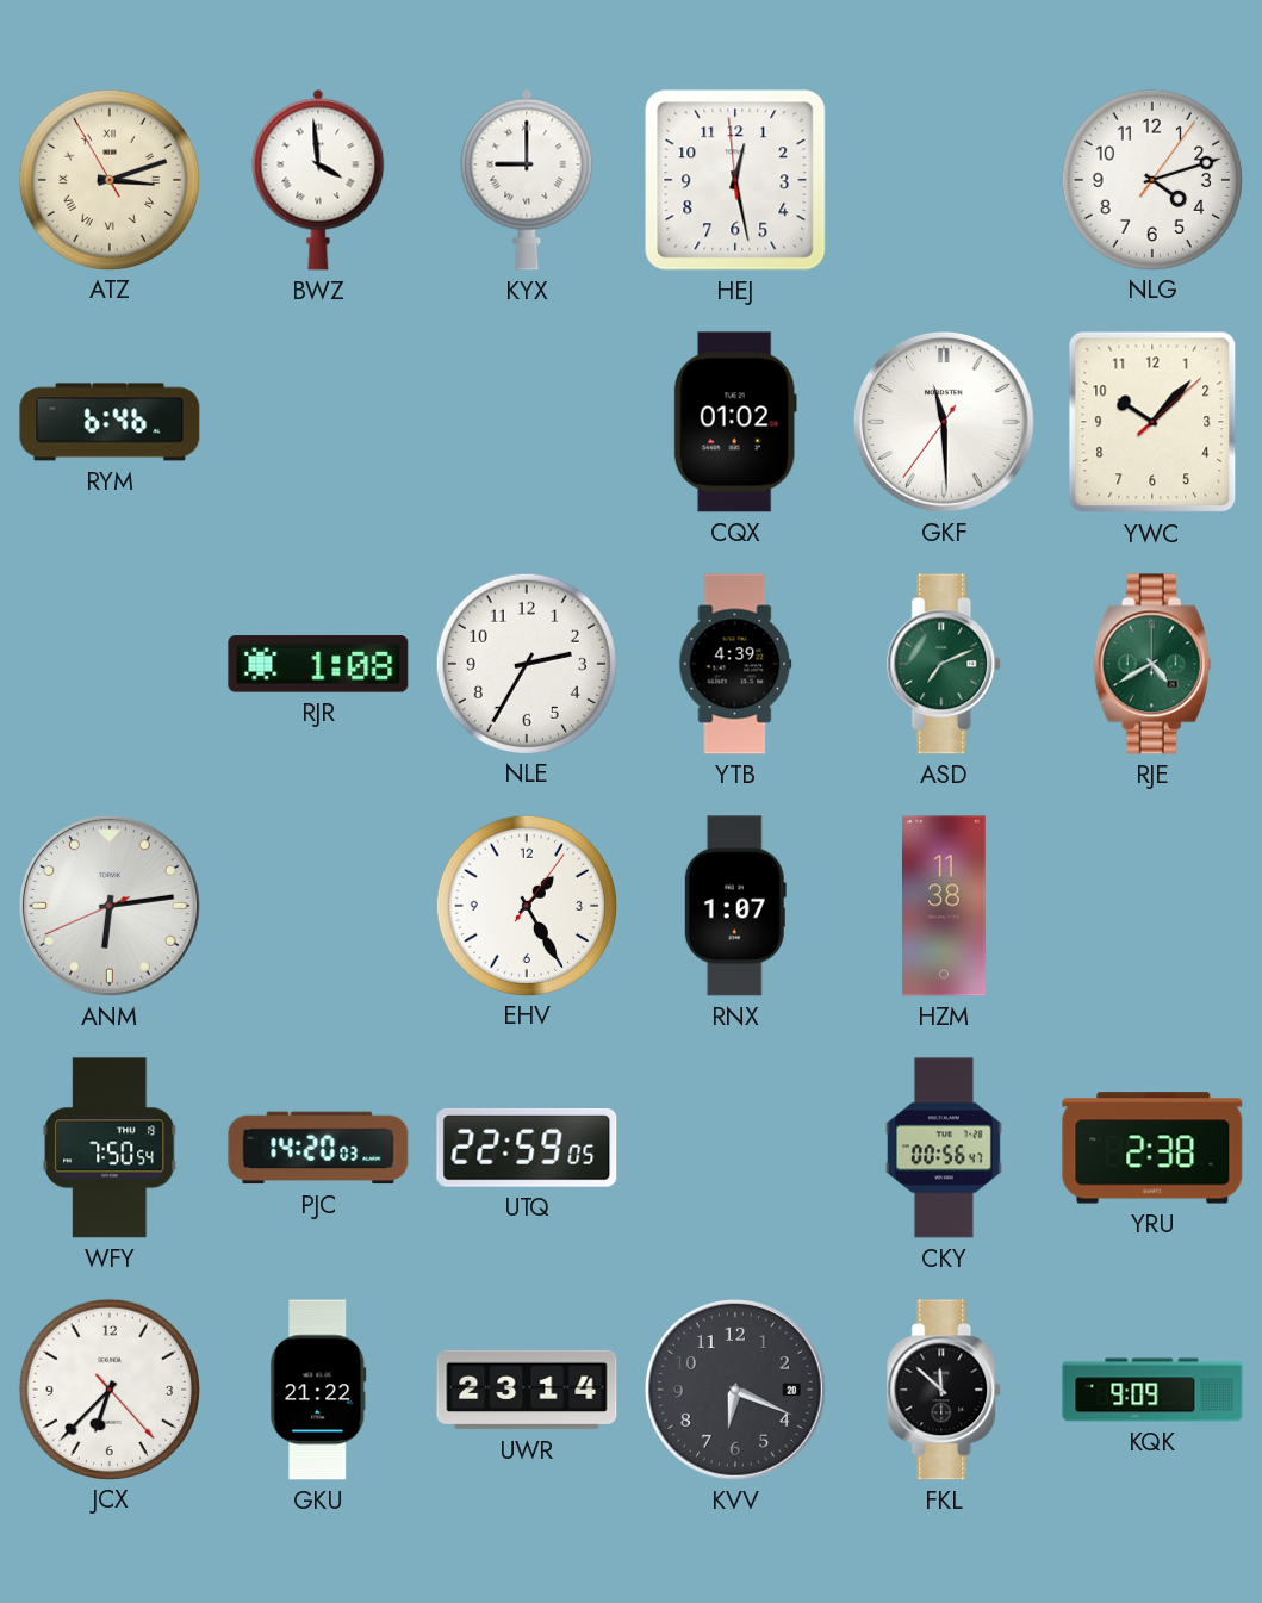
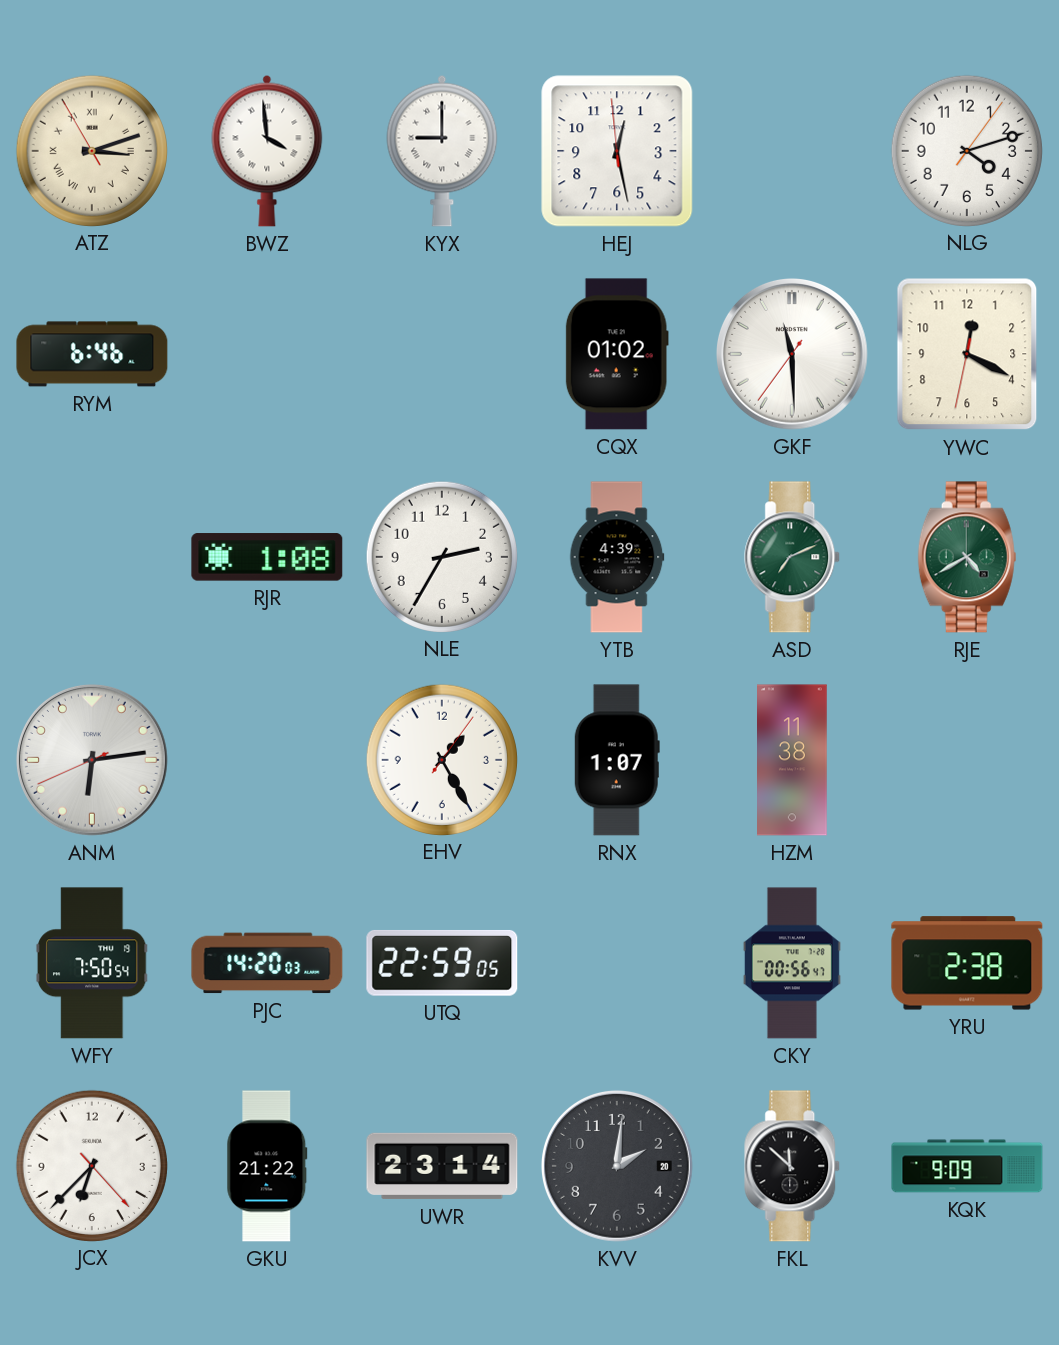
YWC: 10:07 -> 12:19 (967, 354)
KVV: 6:19 -> 2:01 (617, 1166)
